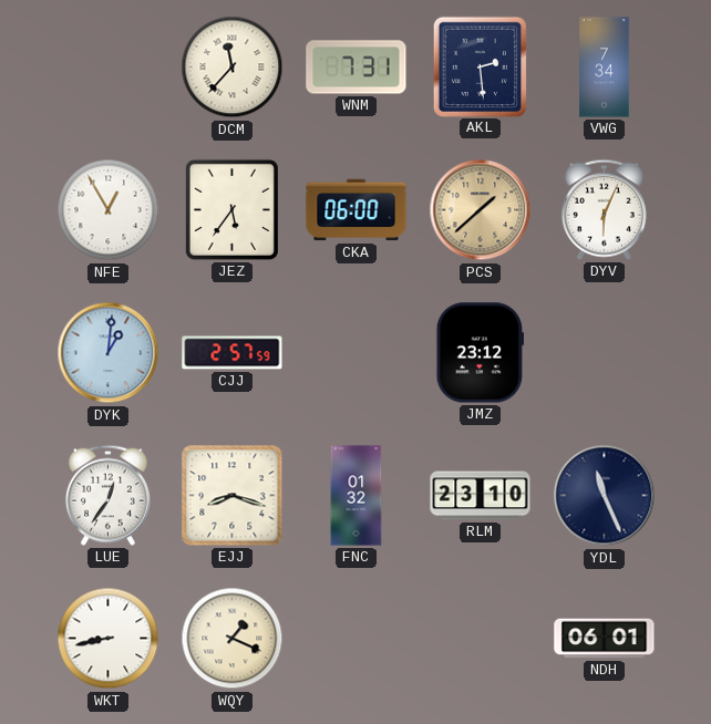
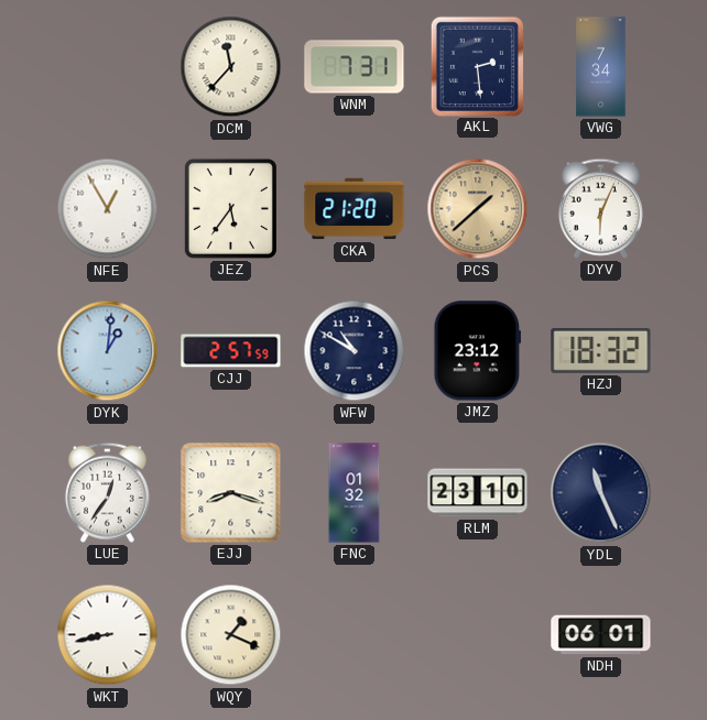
CKA: 06:00 -> 21:20 (355, 209)
WFW: none -> 10:50 (355, 351)
HZJ: none -> 18:32 (601, 350)
